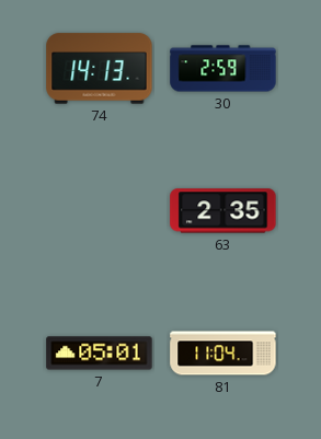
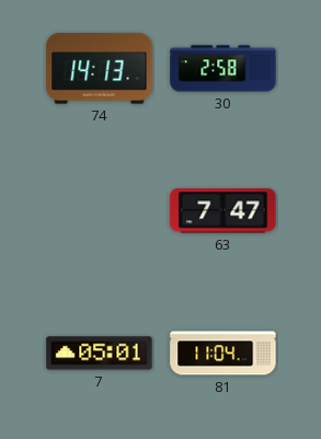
30: 2:59 -> 2:58 (223, 69)
63: 2:35 -> 7:47 (223, 211)
